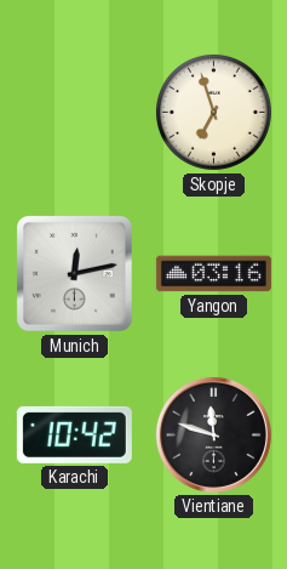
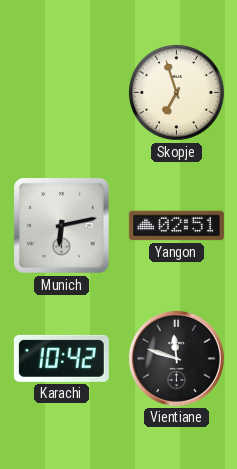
Munich: 12:13 -> 6:13 (62, 226)
Yangon: 03:16 -> 02:51 (176, 226)
